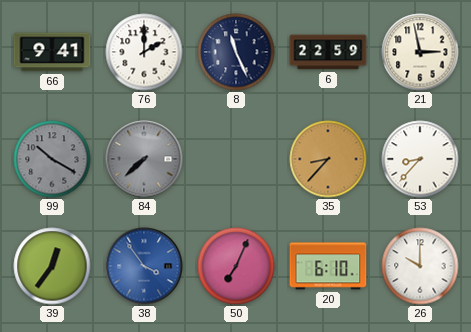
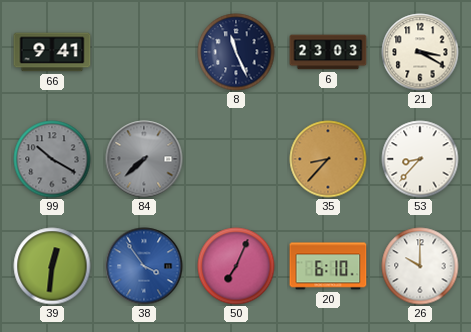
76: 2:00 -> none (144, 52)
6: 22:59 -> 23:03 (328, 52)
21: 2:58 -> 3:20 (420, 52)
39: 12:36 -> 12:31 (52, 266)
